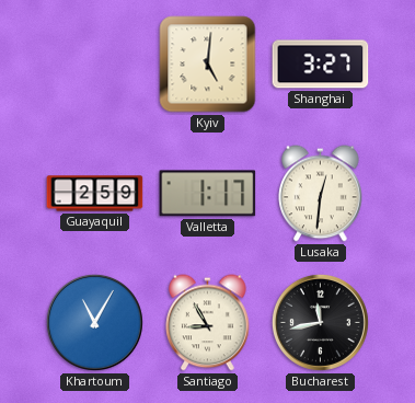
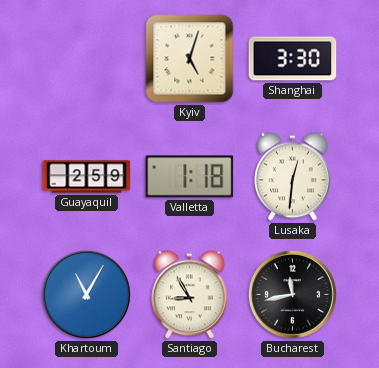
Kyiv: 5:01 -> 5:03 (190, 59)
Shanghai: 3:27 -> 3:30 (293, 59)
Valletta: 1:17 -> 1:18 (190, 177)
